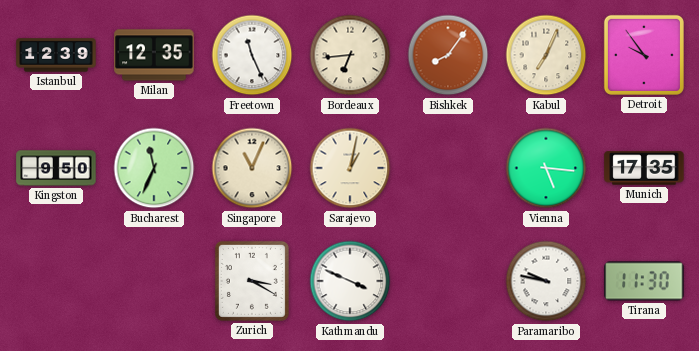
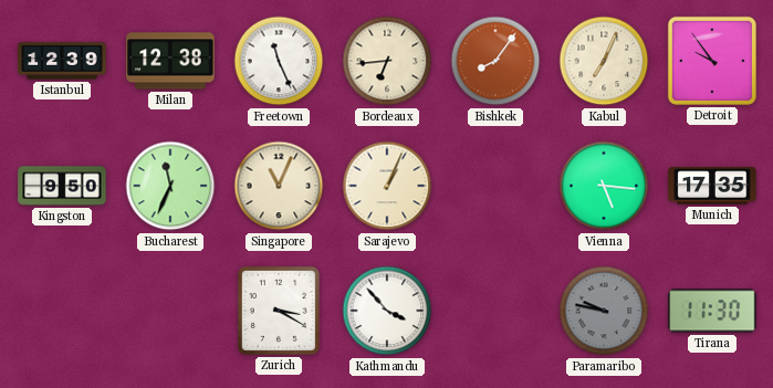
Milan: 12:35 -> 12:38 (170, 61)
Sarajevo: 1:02 -> 1:04 (387, 186)
Kathmandu: 3:49 -> 3:53 (387, 311)
Paramaribo dial: white -> grey (604, 311)
